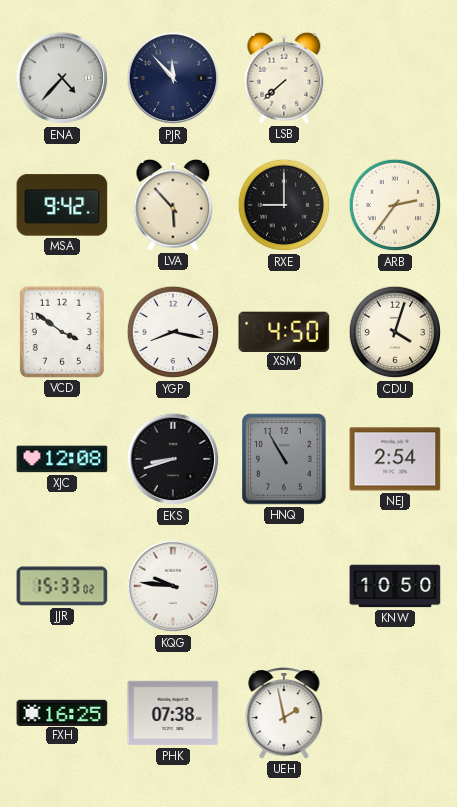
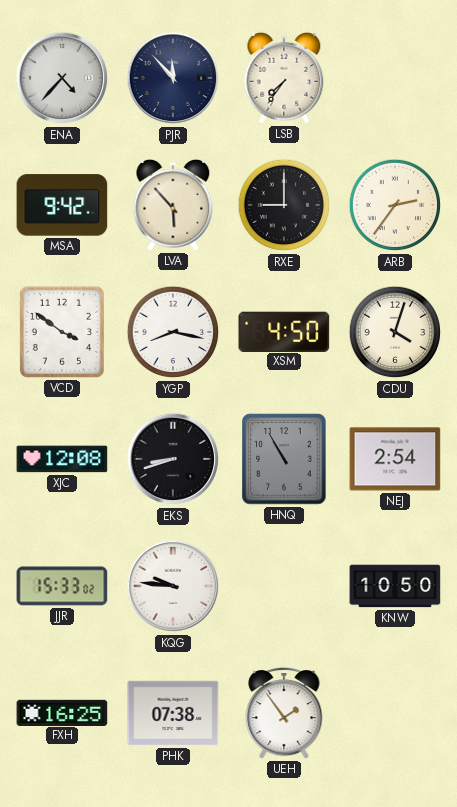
LSB: 7:38 -> 7:36 (284, 78)
UEH: 1:58 -> 1:54 (284, 713)
